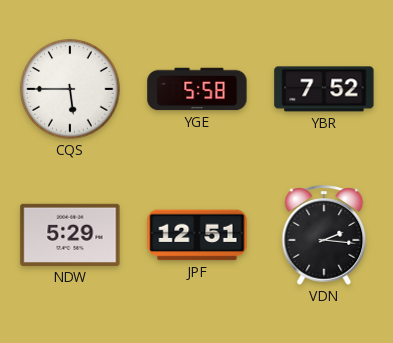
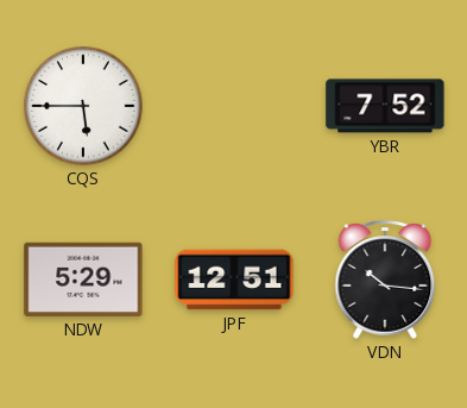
YGE: 5:58 -> none (197, 89)
VDN: 2:16 -> 10:16 (385, 280)
